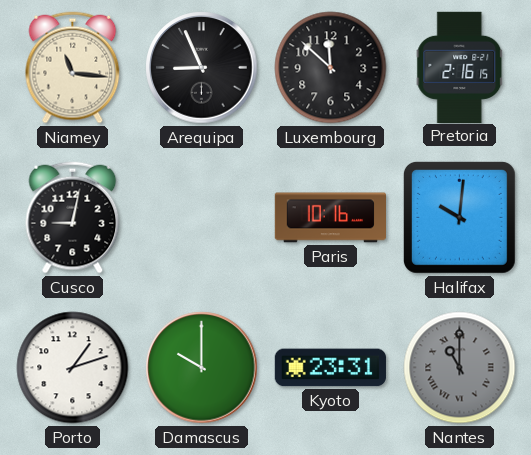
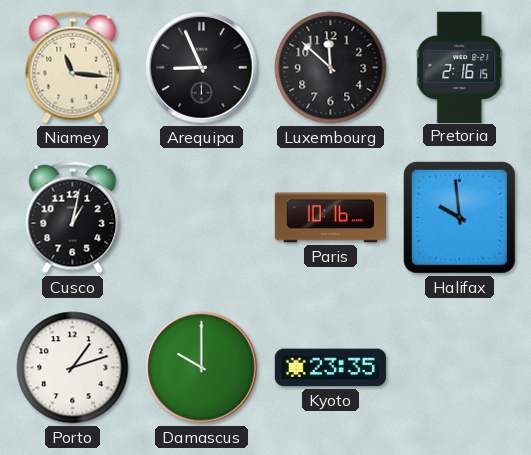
Cusco: 9:02 -> 1:02 (73, 218)
Halifax: 10:01 -> 9:59 (459, 217)
Kyoto: 23:31 -> 23:35 (330, 368)
Nantes: 11:00 -> none (460, 368)
